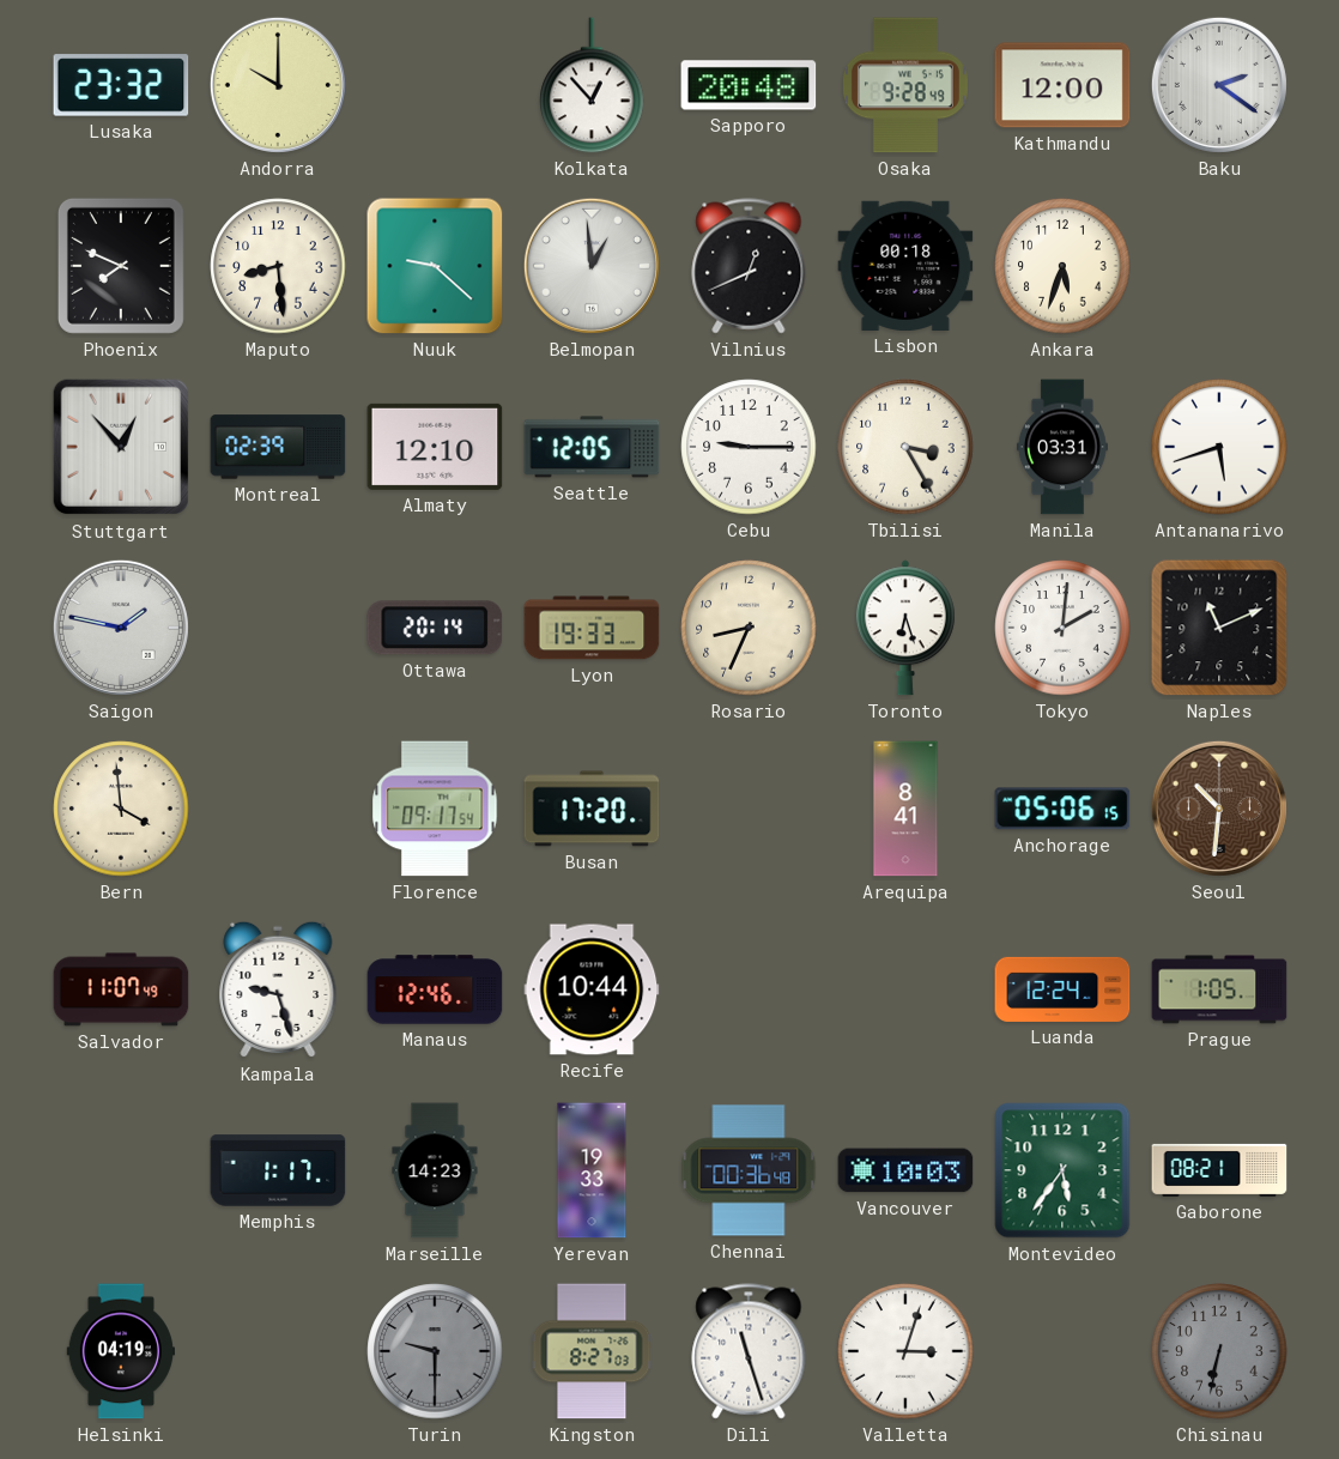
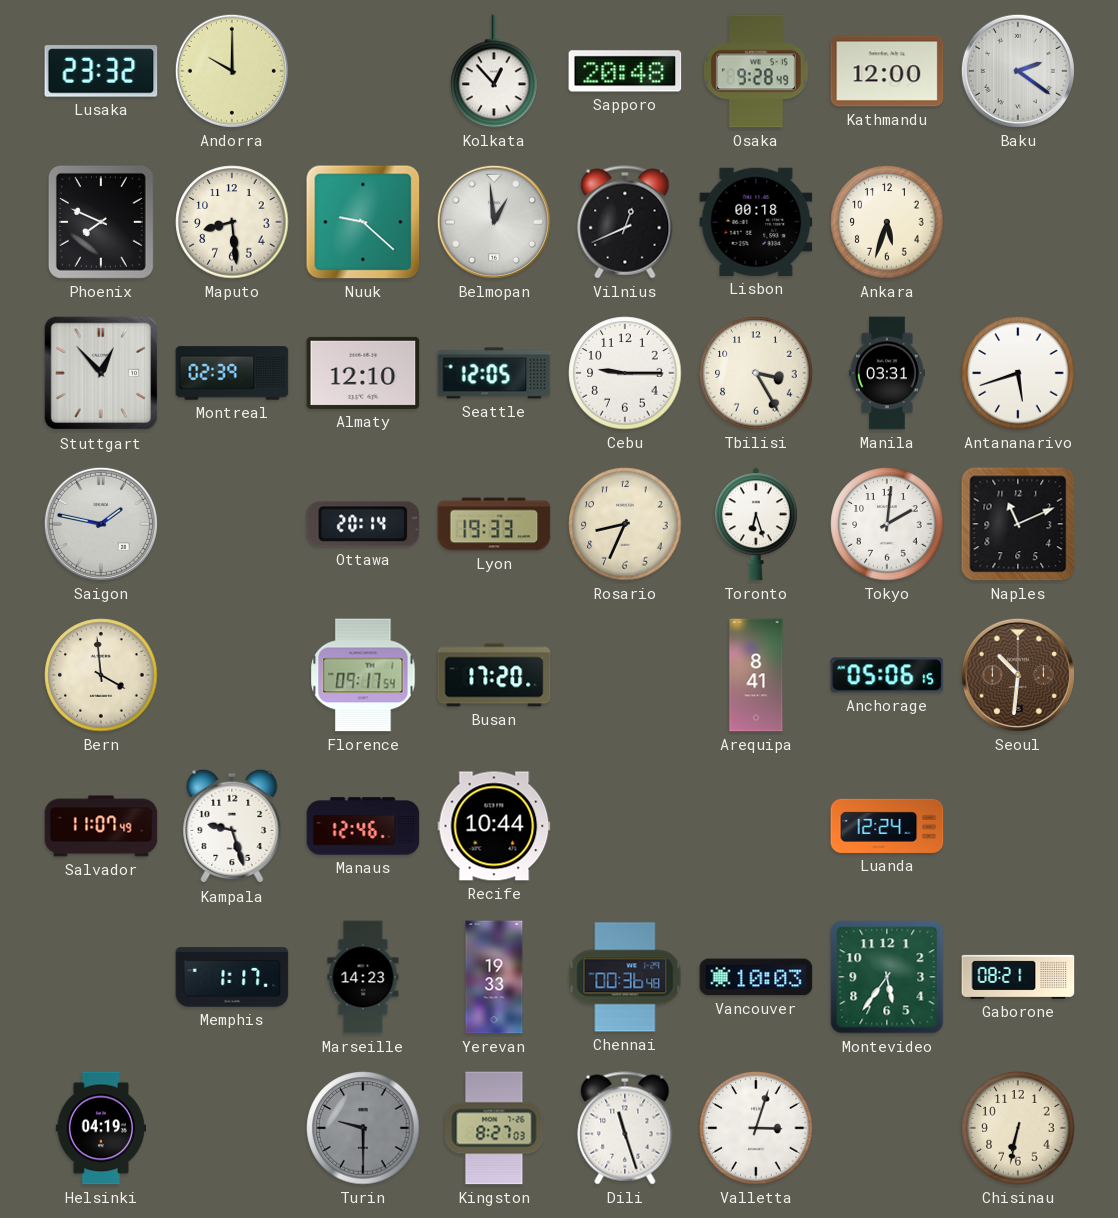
Prague: 1:05 -> none (1219, 989)
Chisinau dial: grey -> cream (1018, 1128)
